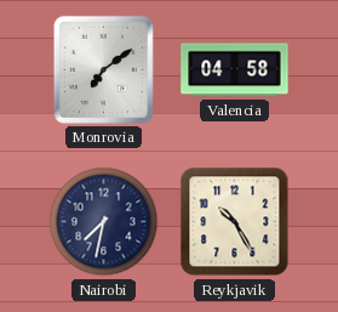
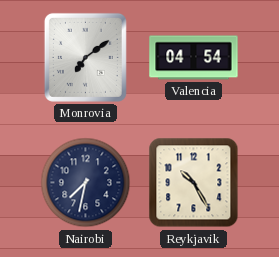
Valencia: 04:58 -> 04:54 (194, 58)
